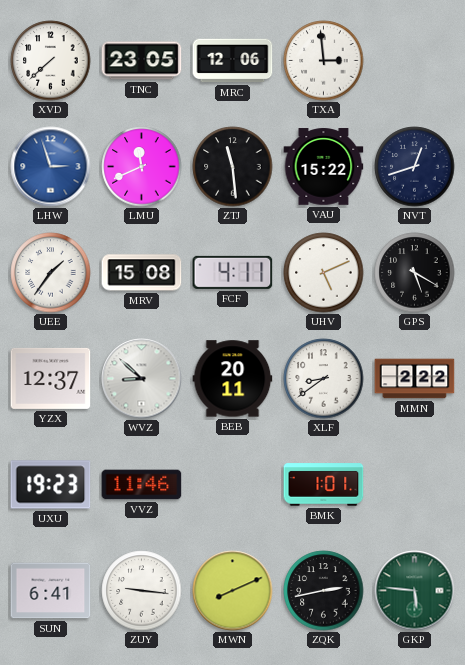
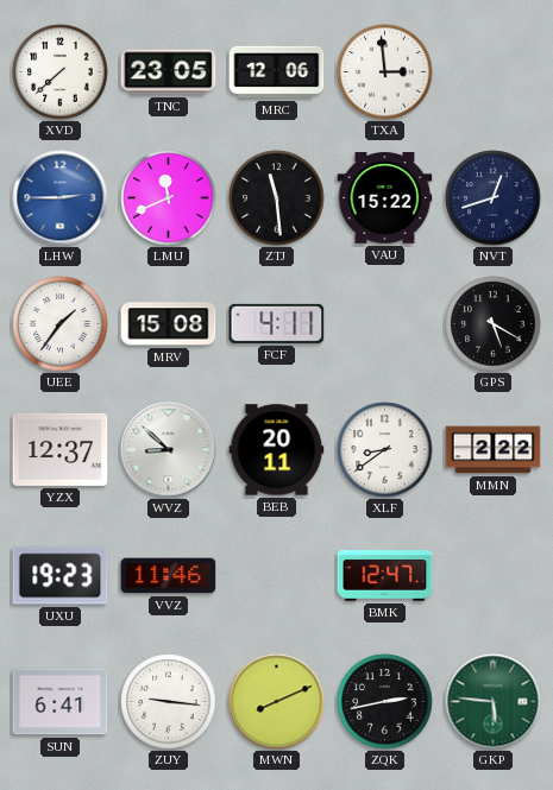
LHW: 2:57 -> 2:45 (61, 198)
UHV: 5:11 -> none (324, 273)
BMK: 1:01 -> 12:47 (385, 576)
